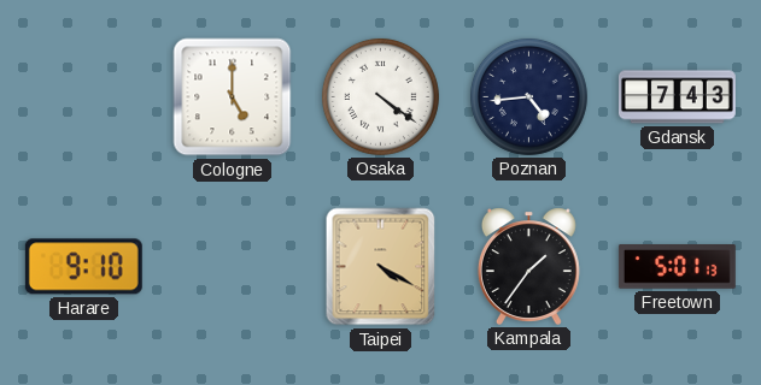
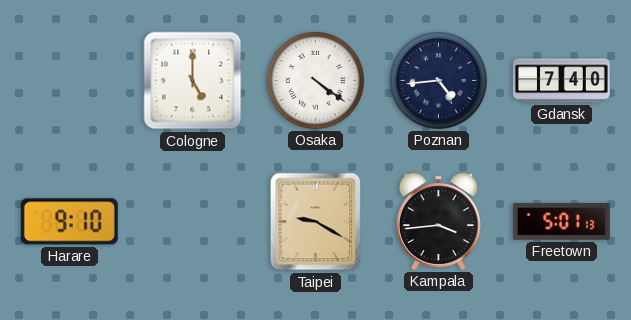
Gdansk: 7:43 -> 7:40 (561, 81)
Taipei: 4:20 -> 9:20 (316, 222)
Kampala: 1:36 -> 3:44 (438, 221)
